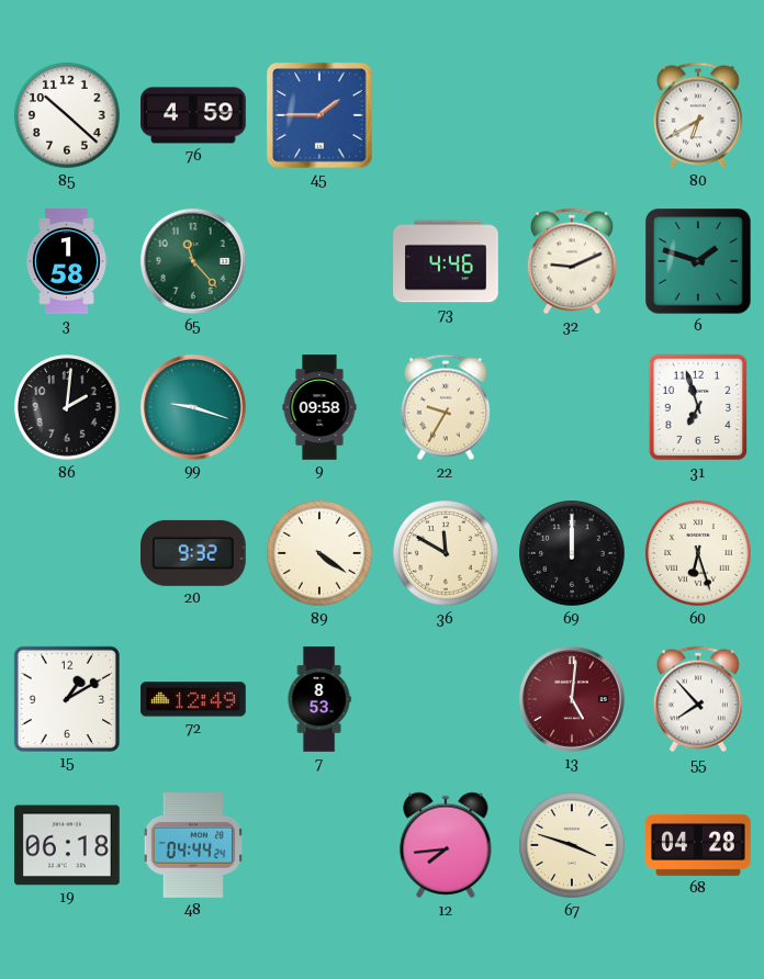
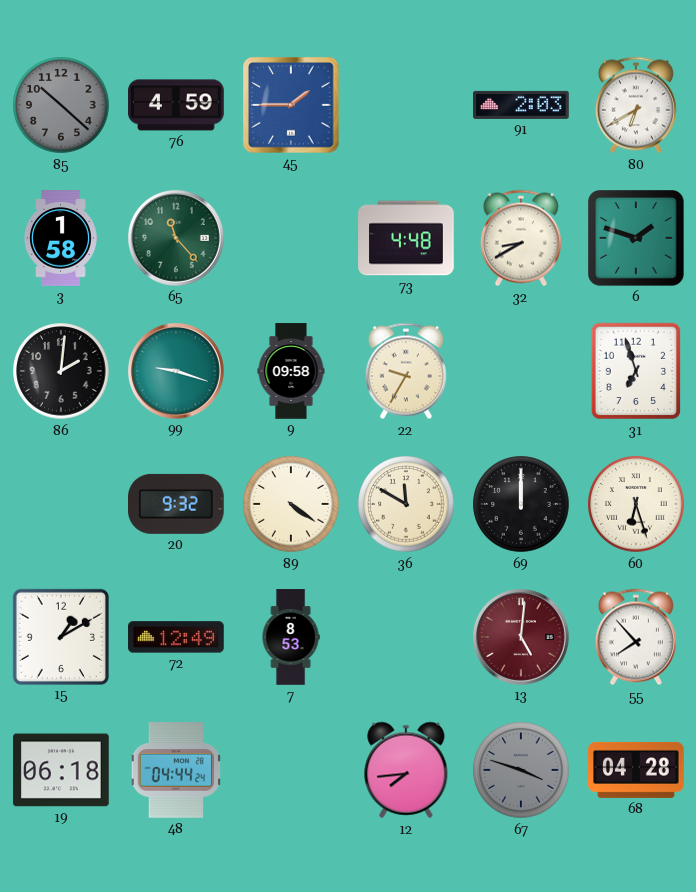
85 dial: white -> grey (61, 105)
91: none -> 2:03 (521, 105)
73: 4:46 -> 4:48 (406, 238)
32: 9:11 -> 8:40 (521, 238)
67 dial: cream -> grey (521, 770)
